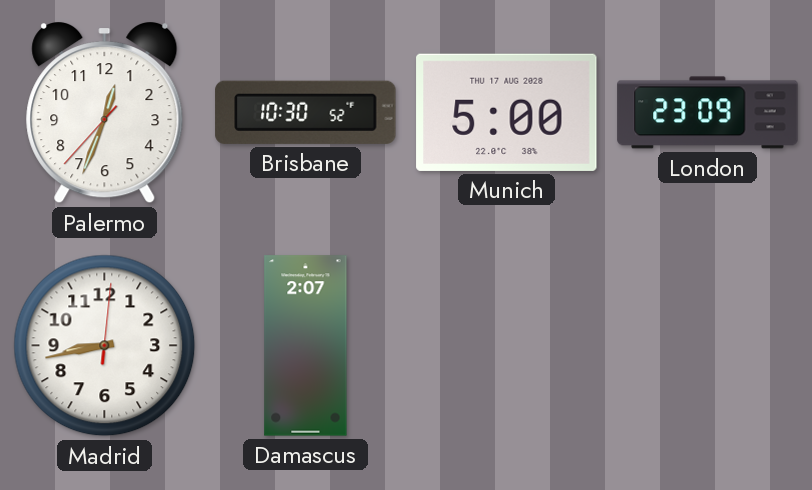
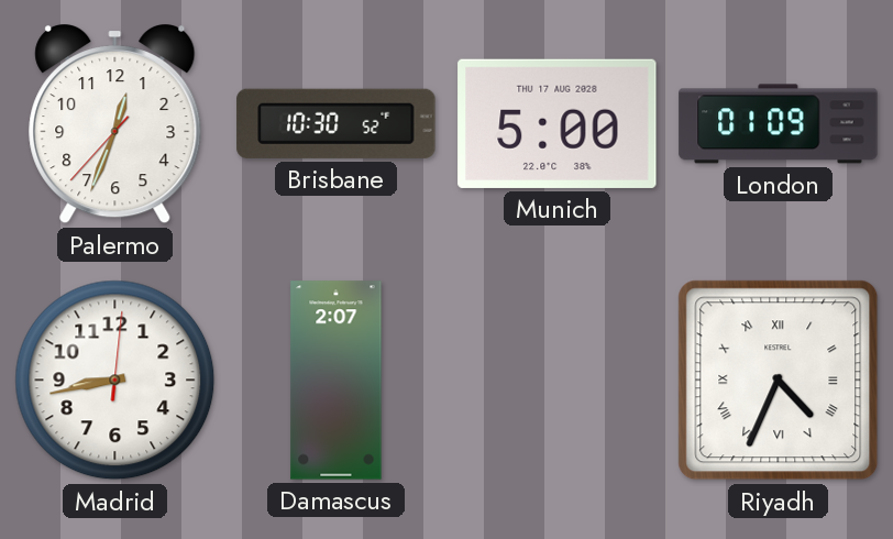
London: 23:09 -> 01:09 (779, 124)
Riyadh: none -> 4:34 (779, 381)
